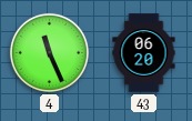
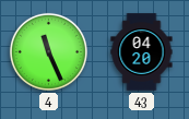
43: 06:20 -> 04:20 (142, 52)
